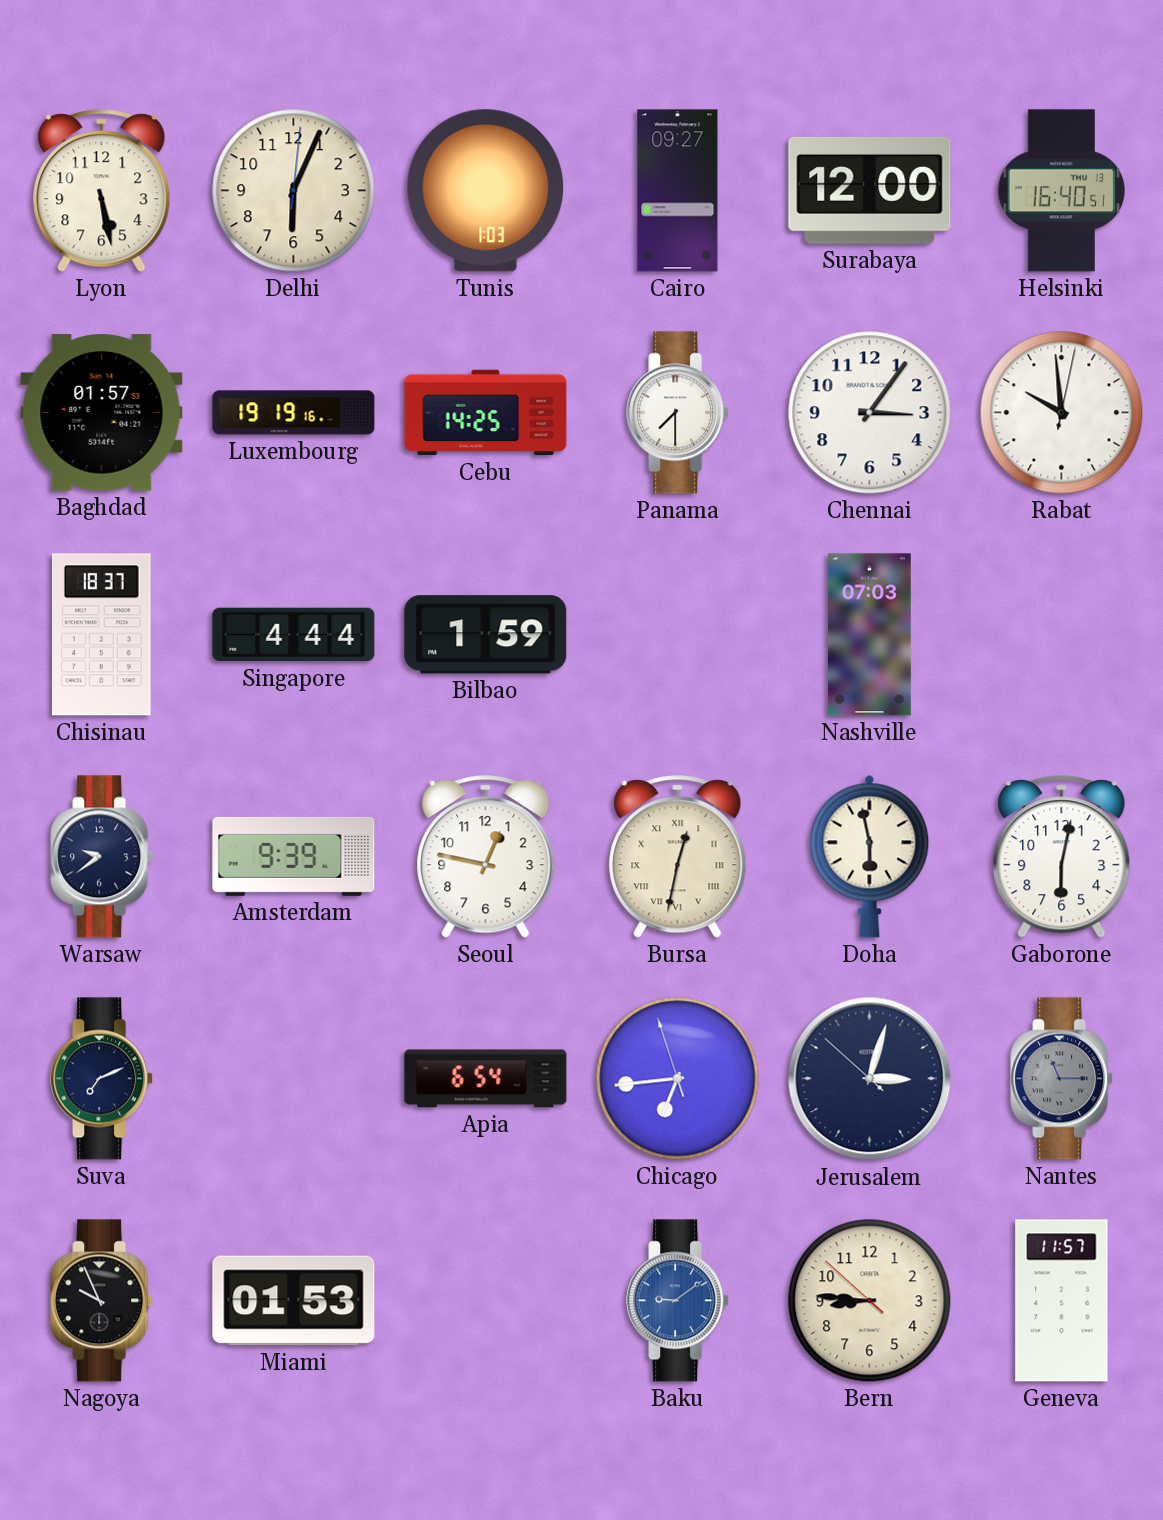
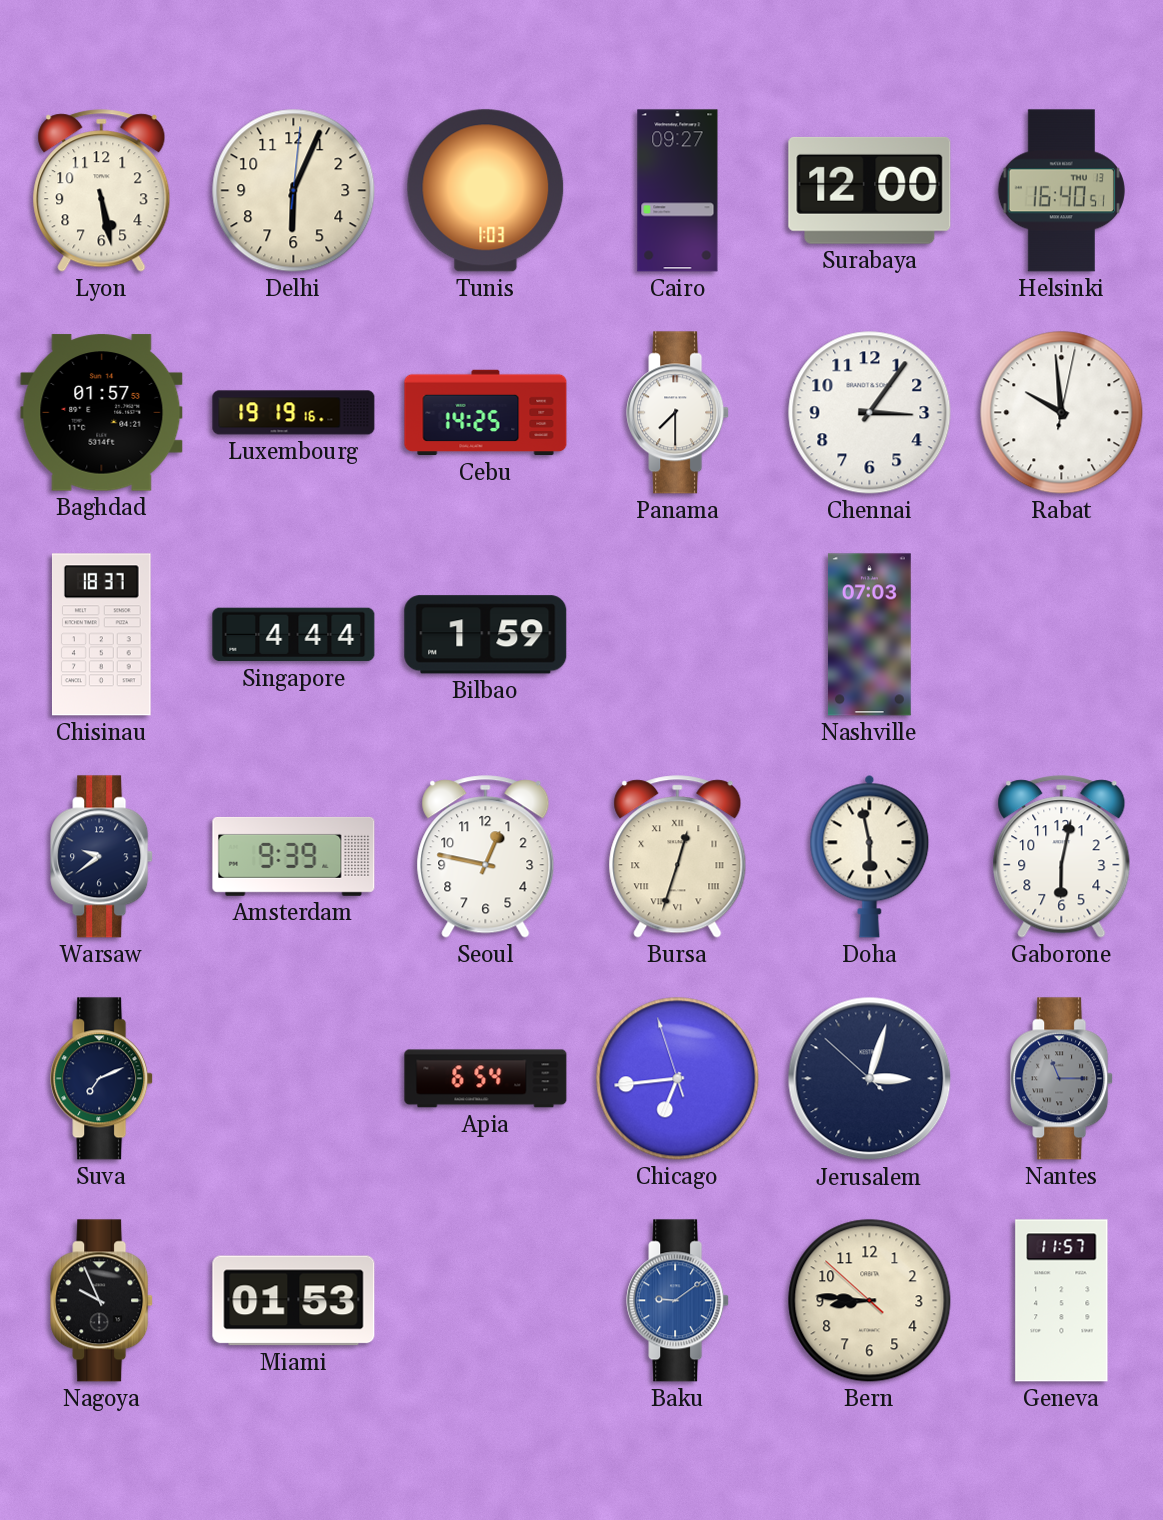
Bursa: 12:32 -> 12:33 (678, 857)
